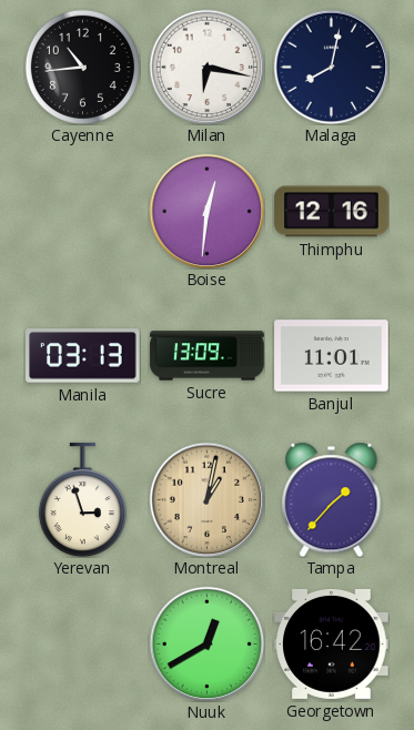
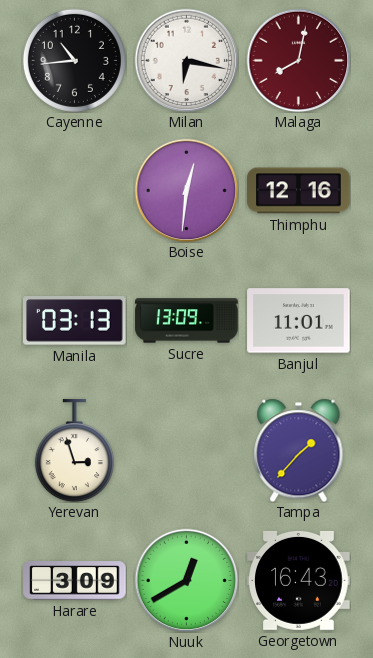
Malaga dial: navy -> burgundy (298, 60)
Montreal: 1:02 -> none (206, 499)
Harare: none -> 3:09 (75, 581)
Georgetown: 16:42 -> 16:43 (299, 580)
